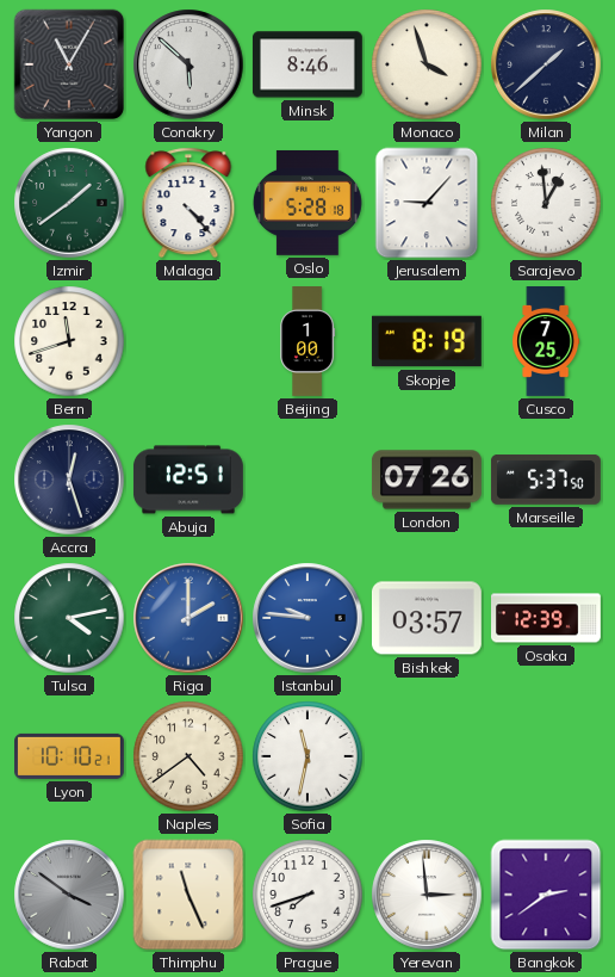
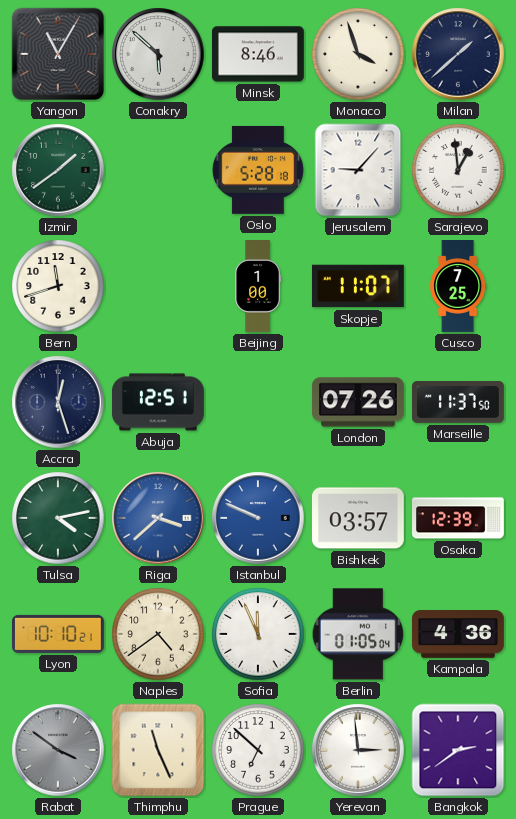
Malaga: 4:23 -> none (188, 203)
Skopje: 8:19 -> 11:07 (358, 286)
Marseille: 5:37 -> 11:37 (458, 403)
Riga: 2:00 -> 3:38 (158, 518)
Istanbul: 9:46 -> 9:49 (258, 518)
Sofia: 11:32 -> 11:56 (258, 634)
Berlin: none -> 01:05 (358, 634)
Kampala: none -> 4:36 (458, 634)
Prague: 7:42 -> 6:52 (258, 750)
